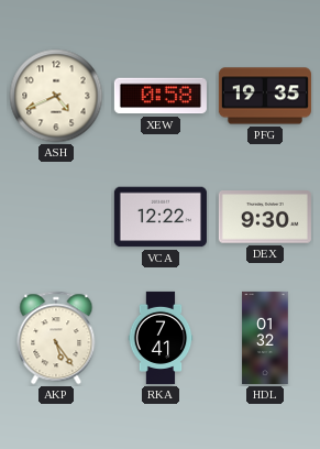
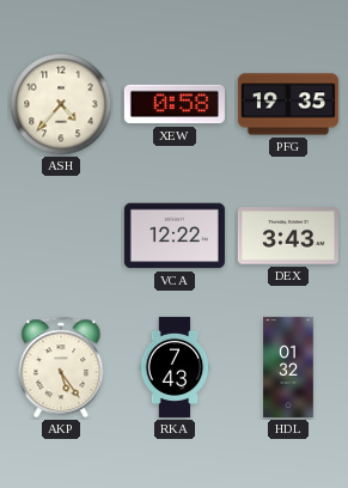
ASH: 4:41 -> 4:37 (61, 104)
DEX: 9:30 -> 3:43 (288, 236)
RKA: 7:41 -> 7:43 (175, 367)
